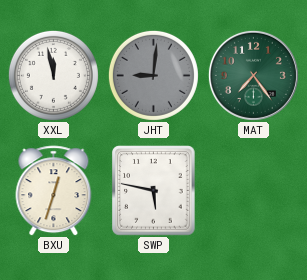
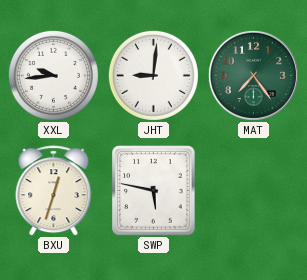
XXL: 11:58 -> 9:44 (53, 75)
JHT dial: grey -> white (153, 75)
